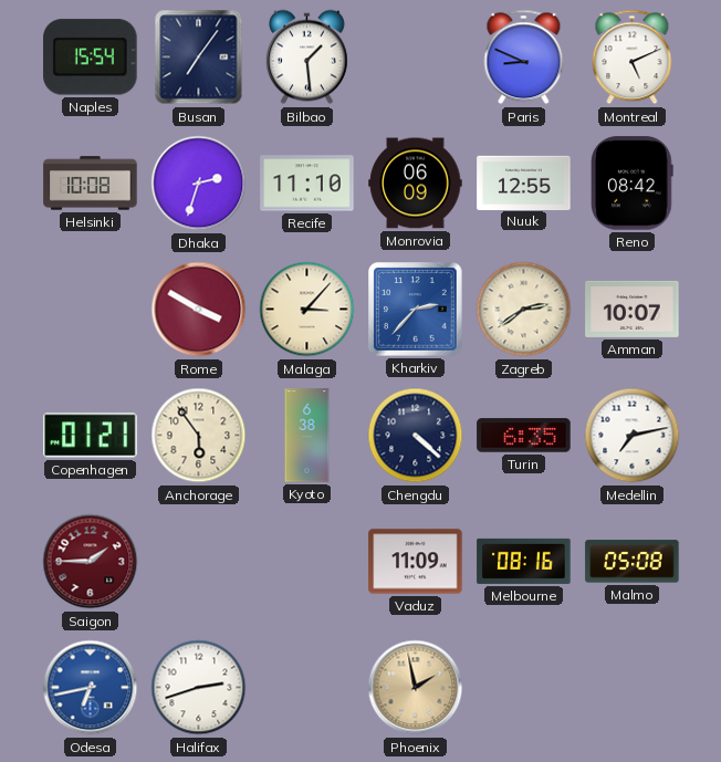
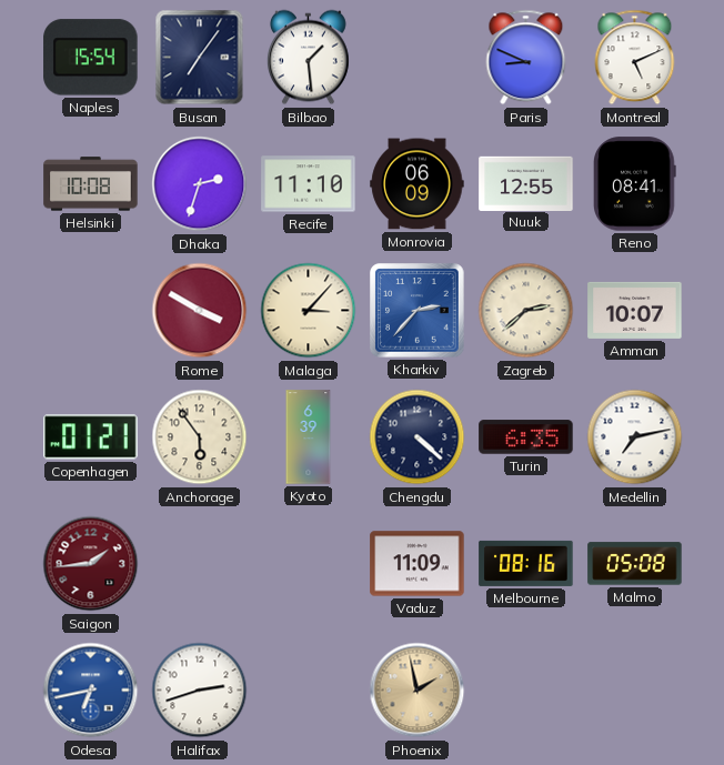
Reno: 08:42 -> 08:41 (635, 184)
Zagreb: 2:39 -> 2:38 (526, 311)
Kyoto: 6:38 -> 6:39 (309, 437)
Saigon: 1:45 -> 1:44 (91, 564)
